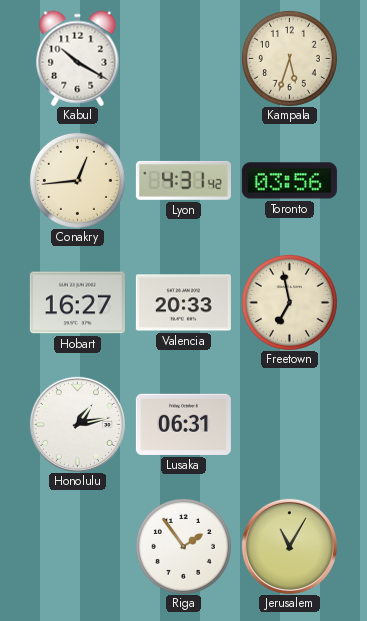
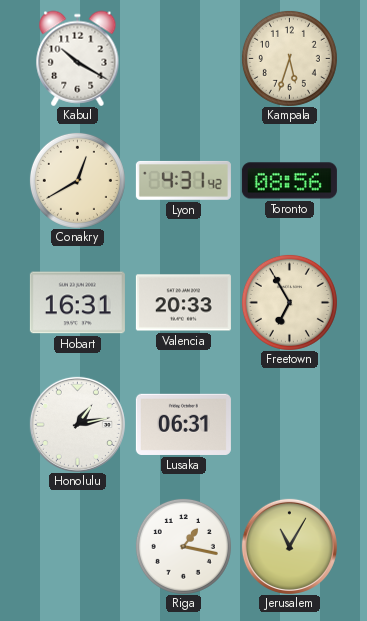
Conakry: 12:44 -> 12:40 (77, 180)
Toronto: 03:56 -> 08:56 (289, 181)
Hobart: 16:27 -> 16:31 (77, 303)
Freetown: 6:58 -> 6:55 (289, 302)
Riga: 1:54 -> 1:17 (183, 546)
